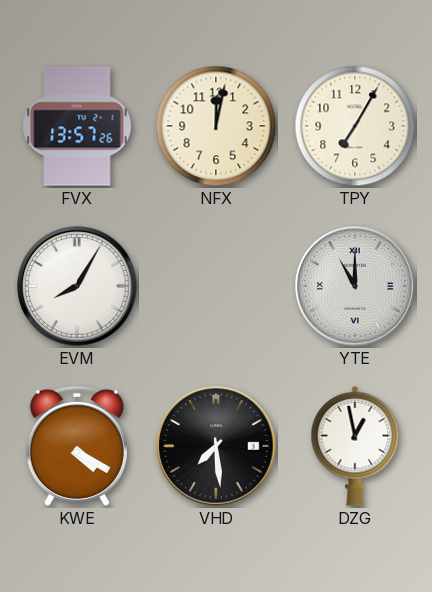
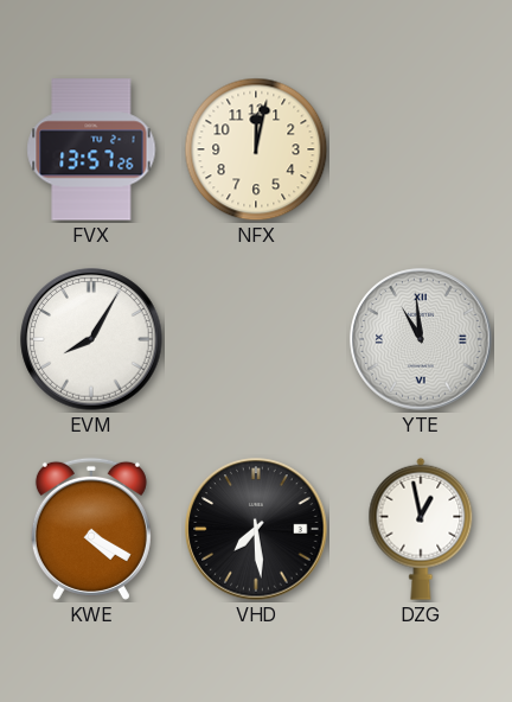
TPY: 7:05 -> none (355, 126)
YTE: 11:00 -> 10:59 (421, 339)
